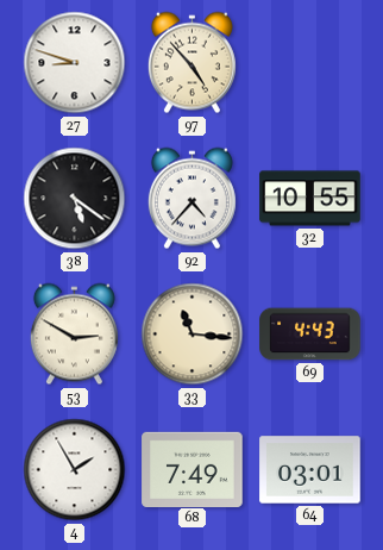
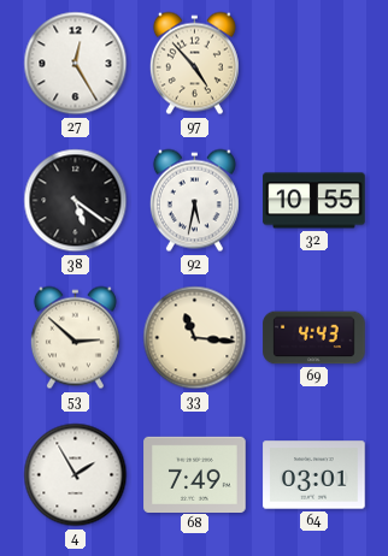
27: 8:48 -> 12:25 (76, 64)
92: 4:37 -> 5:32 (194, 201)
53: 2:50 -> 2:52 (75, 338)
